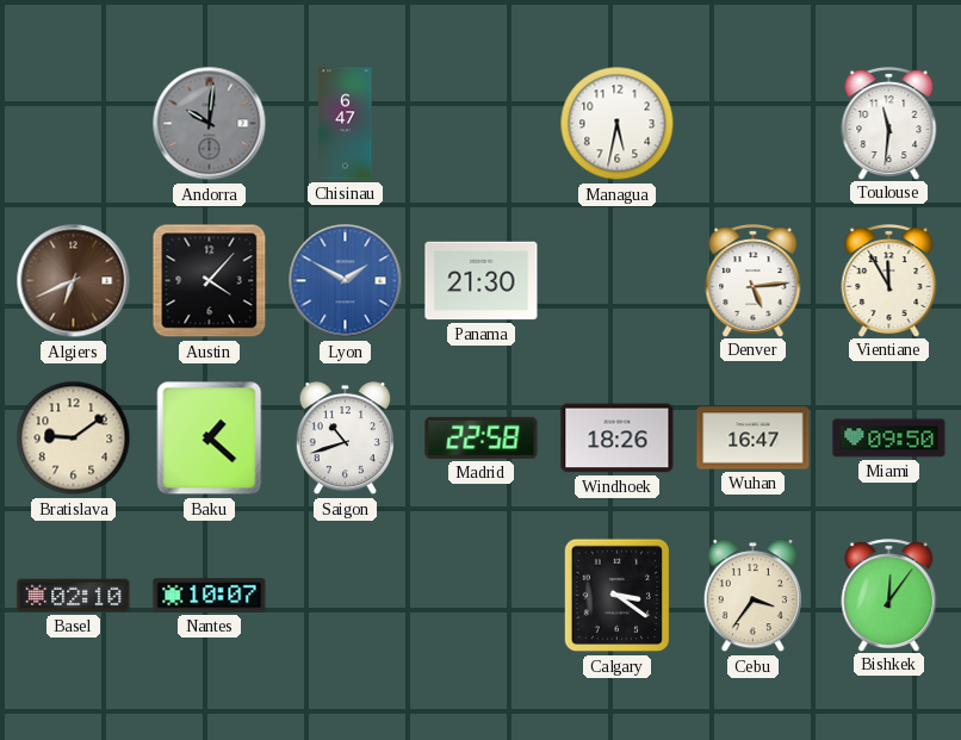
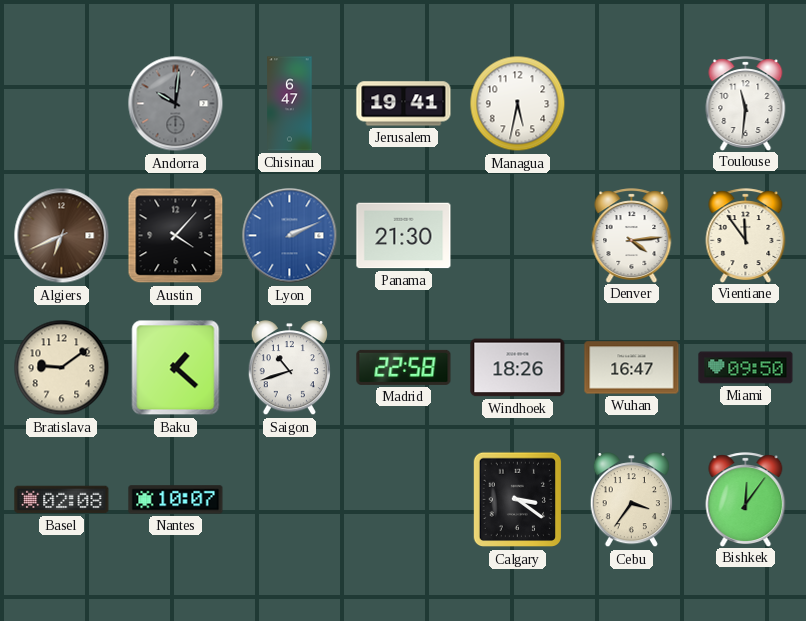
Jerusalem: none -> 19:41 (404, 104)
Lyon: 1:50 -> 2:11 (290, 236)
Denver: 5:14 -> 4:14 (632, 235)
Vientiane: 11:55 -> 11:54 (746, 235)
Basel: 02:10 -> 02:08 (62, 500)
